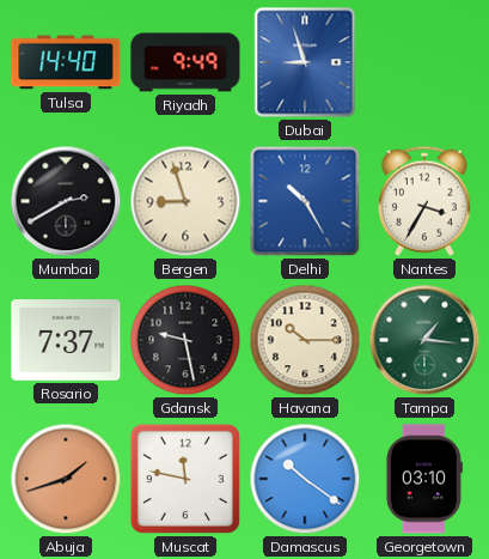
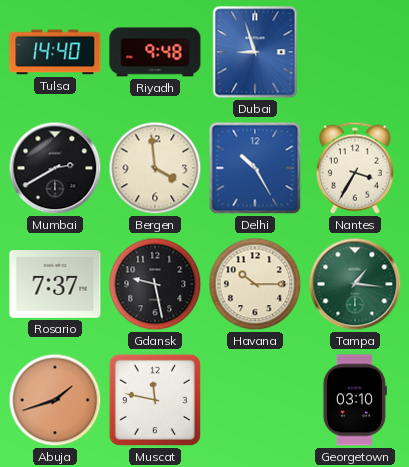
Riyadh: 9:49 -> 9:48 (155, 52)
Bergen: 8:57 -> 3:59 (155, 168)
Damascus: 10:21 -> none (305, 479)
